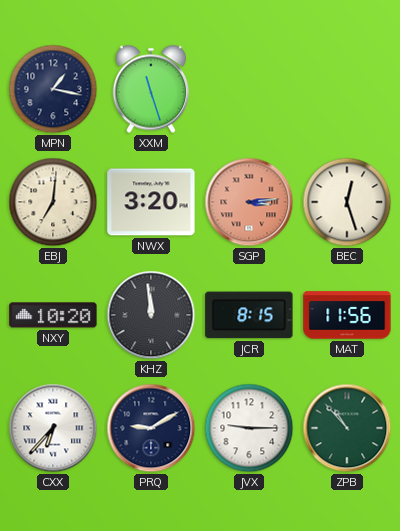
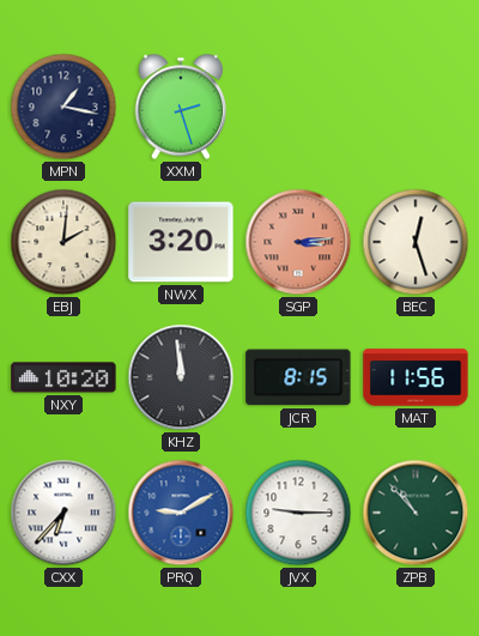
XXM: 11:27 -> 2:27 (181, 107)
EBJ: 7:01 -> 2:01 (63, 242)
PRQ dial: navy -> blue (181, 513)
